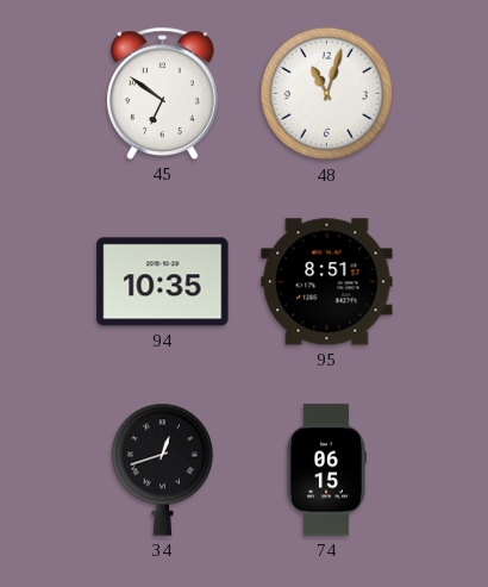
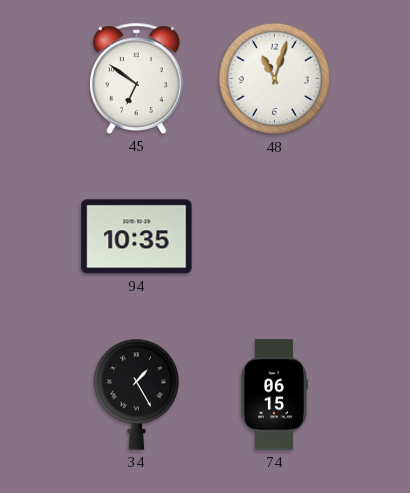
95: 8:51 -> none (327, 282)
34: 12:42 -> 1:25 (136, 394)
